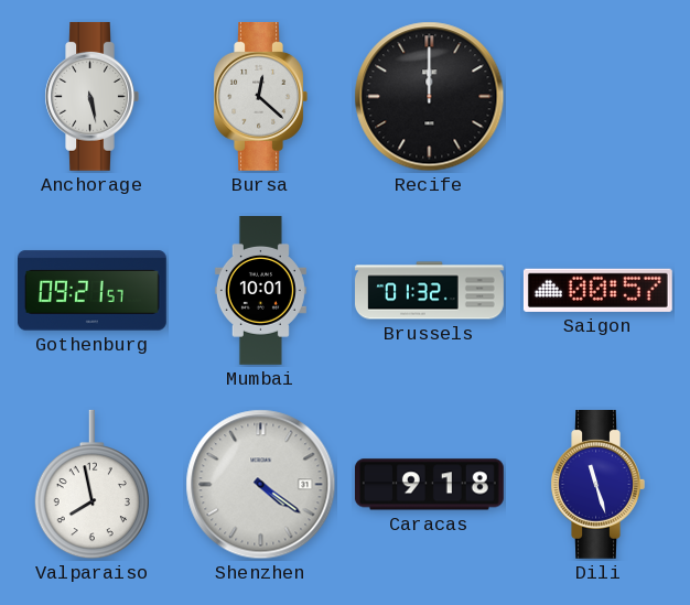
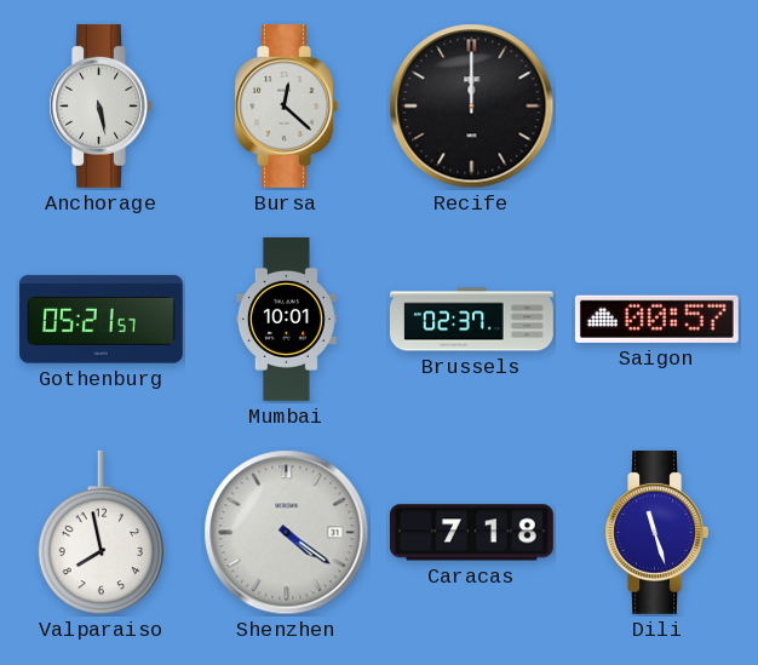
Gothenburg: 09:21 -> 05:21 (101, 320)
Brussels: 01:32 -> 02:37 (472, 320)
Caracas: 9:18 -> 7:18 (471, 533)
